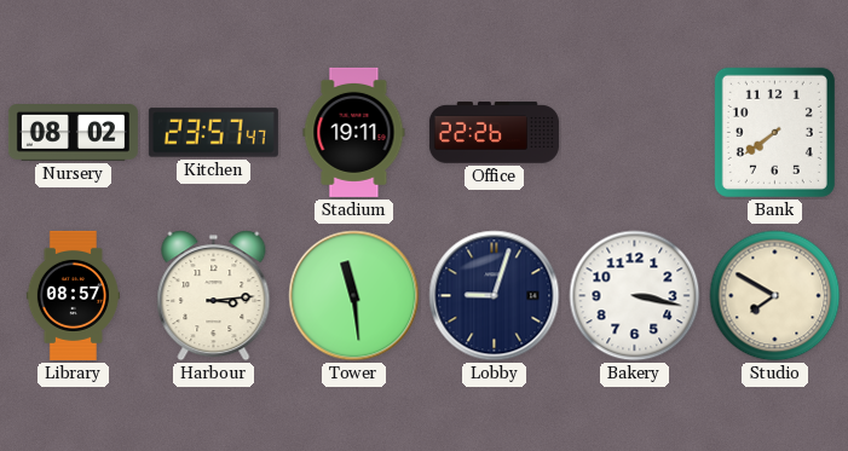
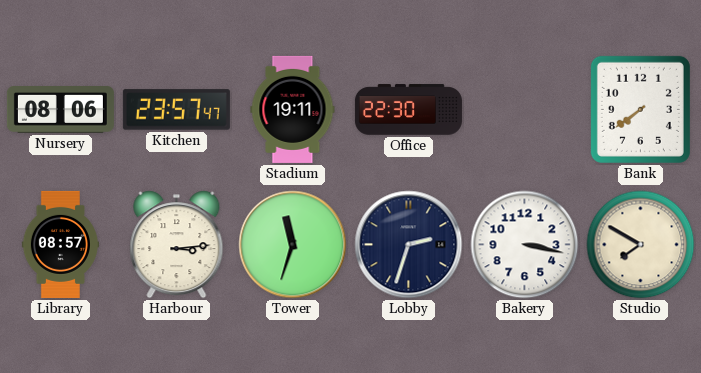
Nursery: 08:02 -> 08:06 (60, 110)
Office: 22:26 -> 22:30 (408, 110)
Tower: 11:29 -> 11:33 (293, 245)
Lobby: 9:03 -> 2:33 (409, 245)
